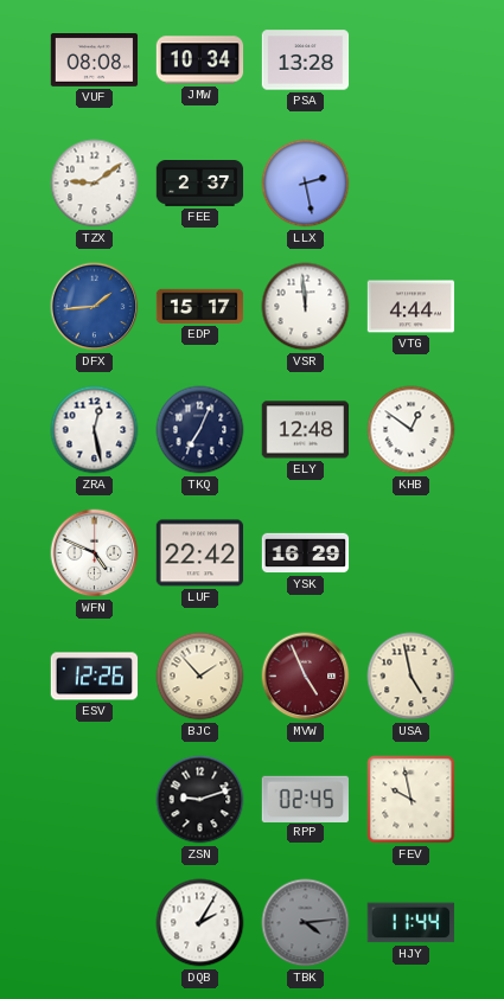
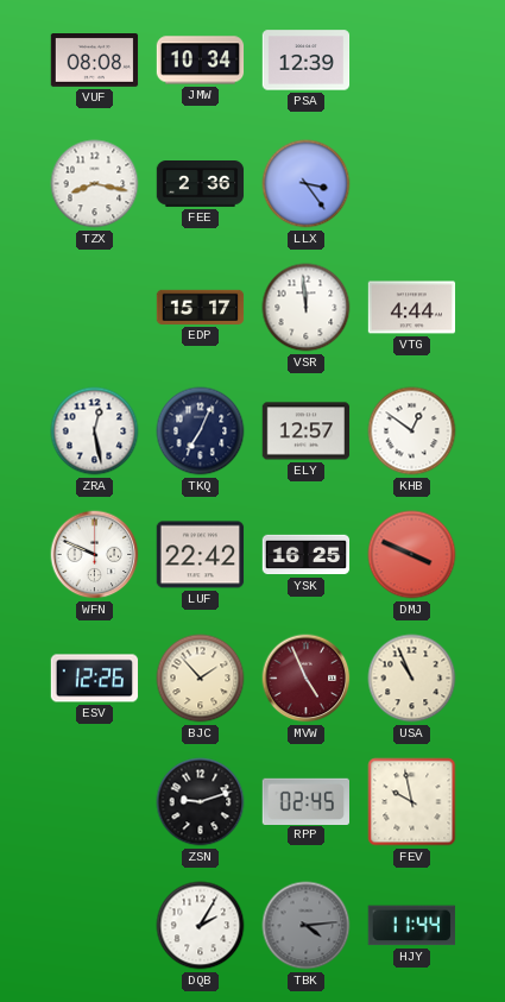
PSA: 13:28 -> 12:39 (307, 61)
TZX: 9:09 -> 8:17 (95, 184)
FEE: 2:37 -> 2:36 (201, 184)
LLX: 2:28 -> 3:24 (307, 184)
DFX: 1:44 -> none (95, 307)
ELY: 12:48 -> 12:57 (307, 431)
WFN: 4:49 -> 9:49 (95, 555)
YSK: 16:29 -> 16:25 (307, 555)
DMJ: none -> 3:49 (412, 555)
USA: 4:58 -> 10:56 (412, 679)
